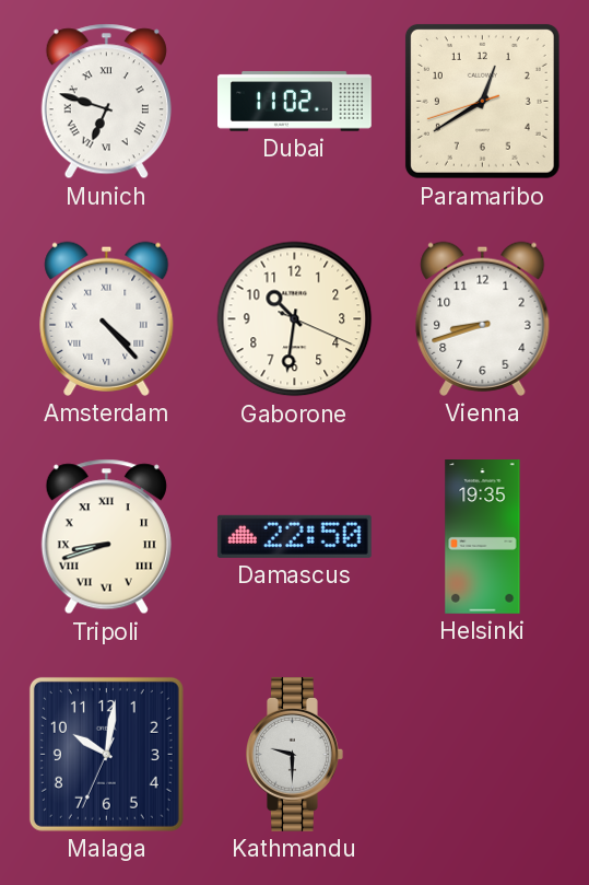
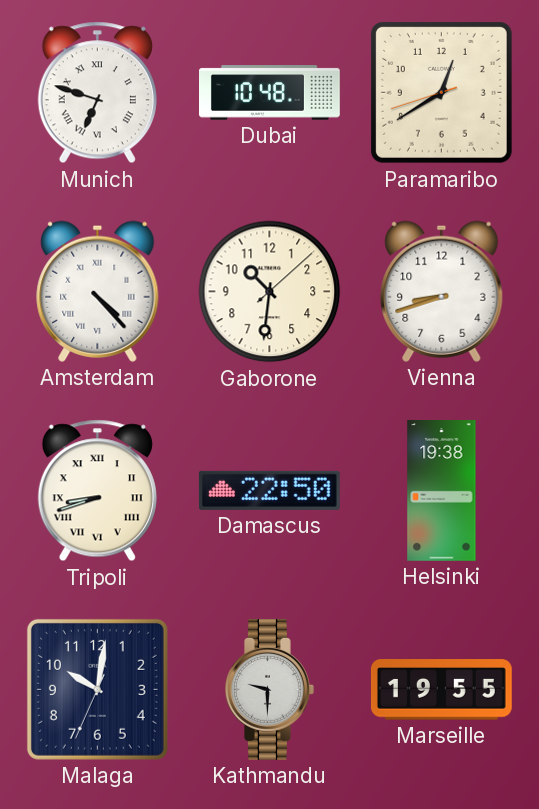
Dubai: 11:02 -> 10:48 (270, 93)
Gaborone: 10:31:19 -> 10:31:08 (270, 292)
Helsinki: 19:35 -> 19:38 (442, 491)
Marseille: none -> 19:55 (441, 690)
